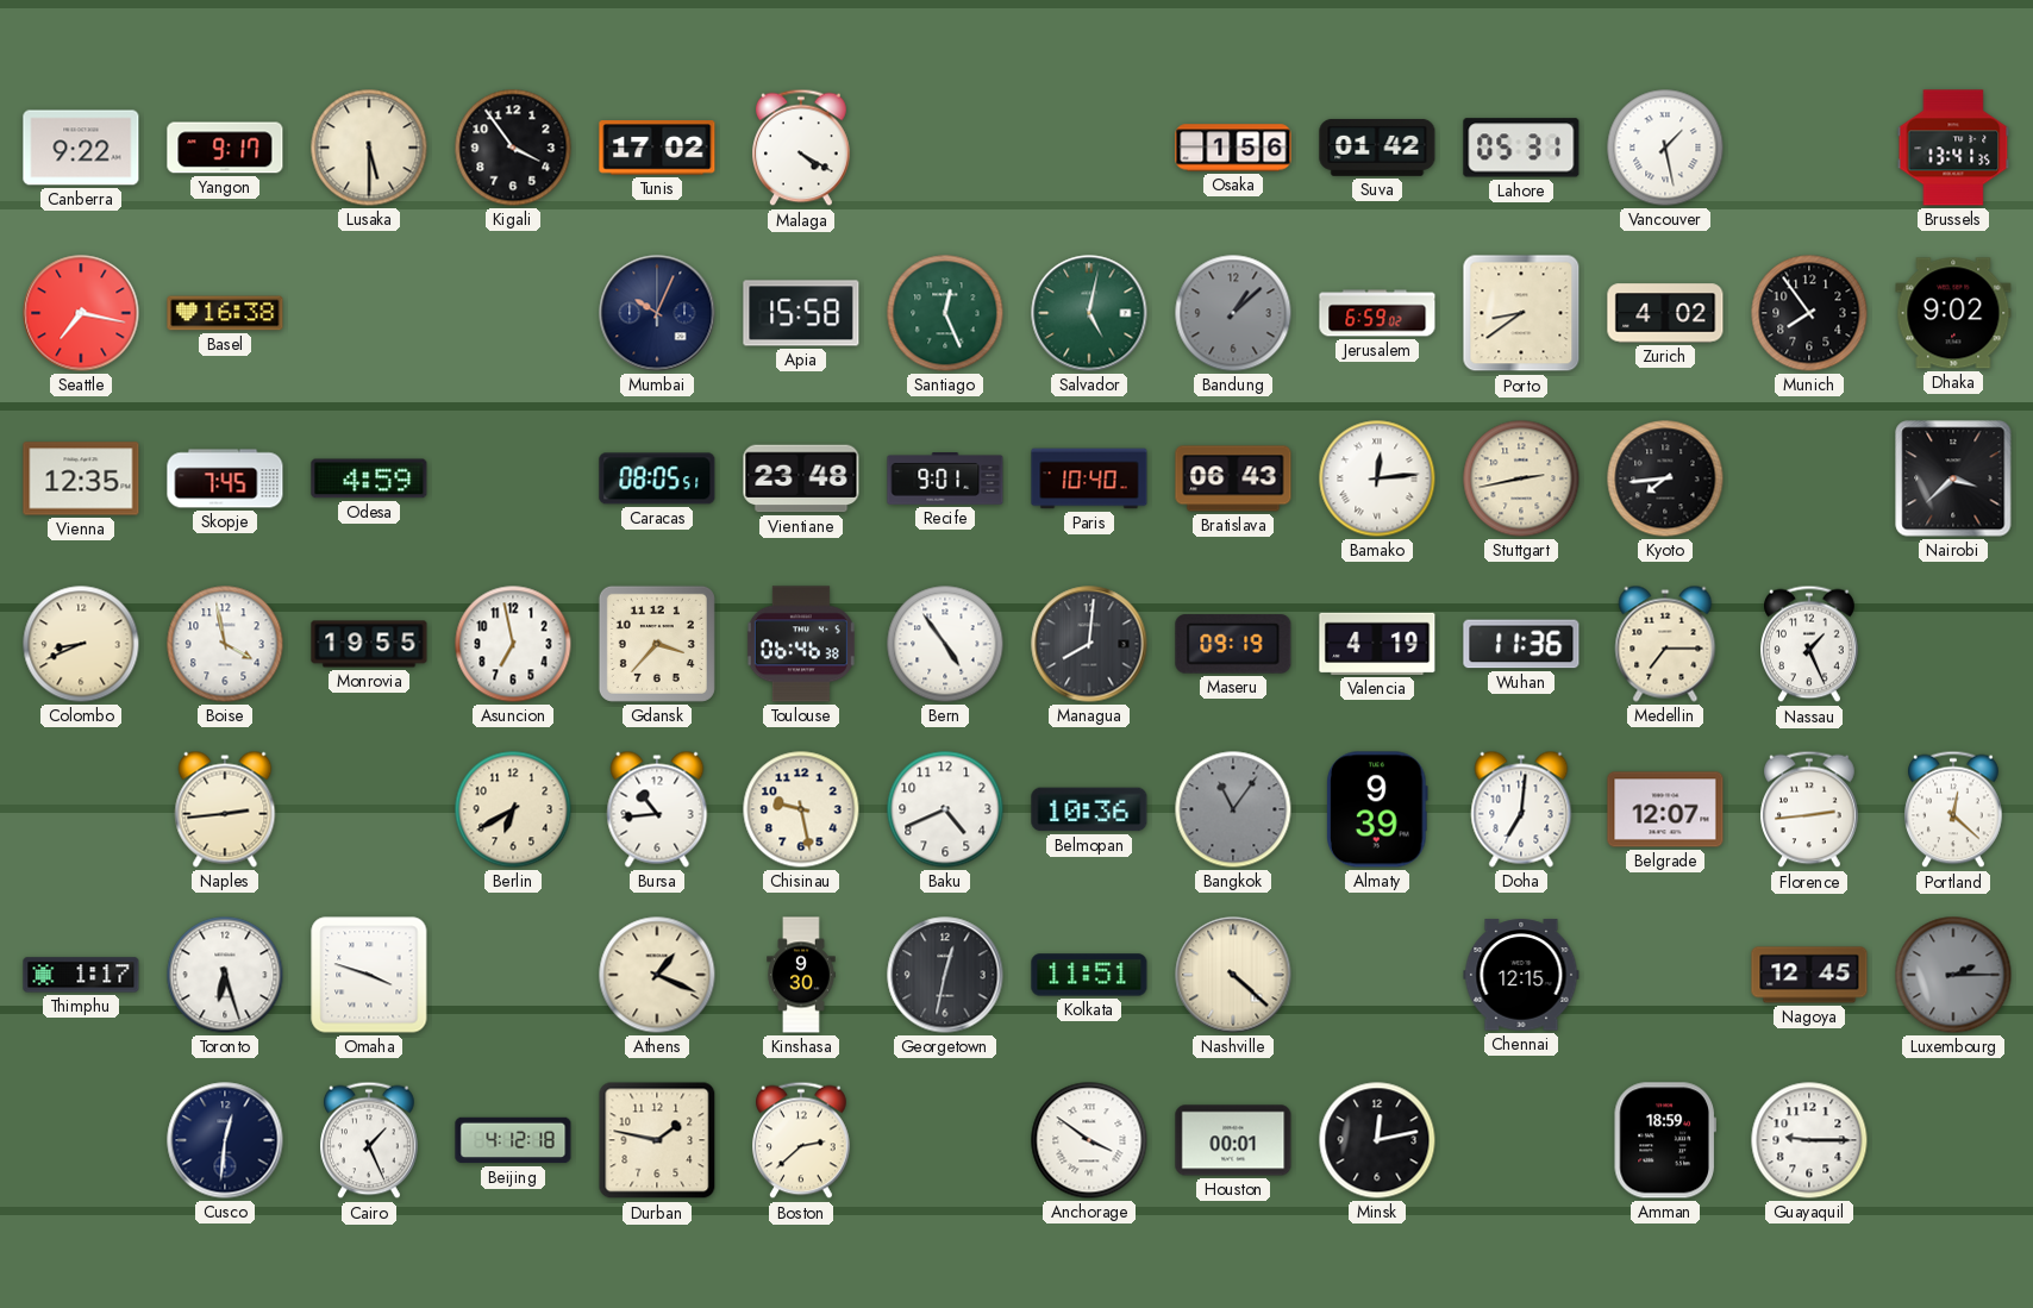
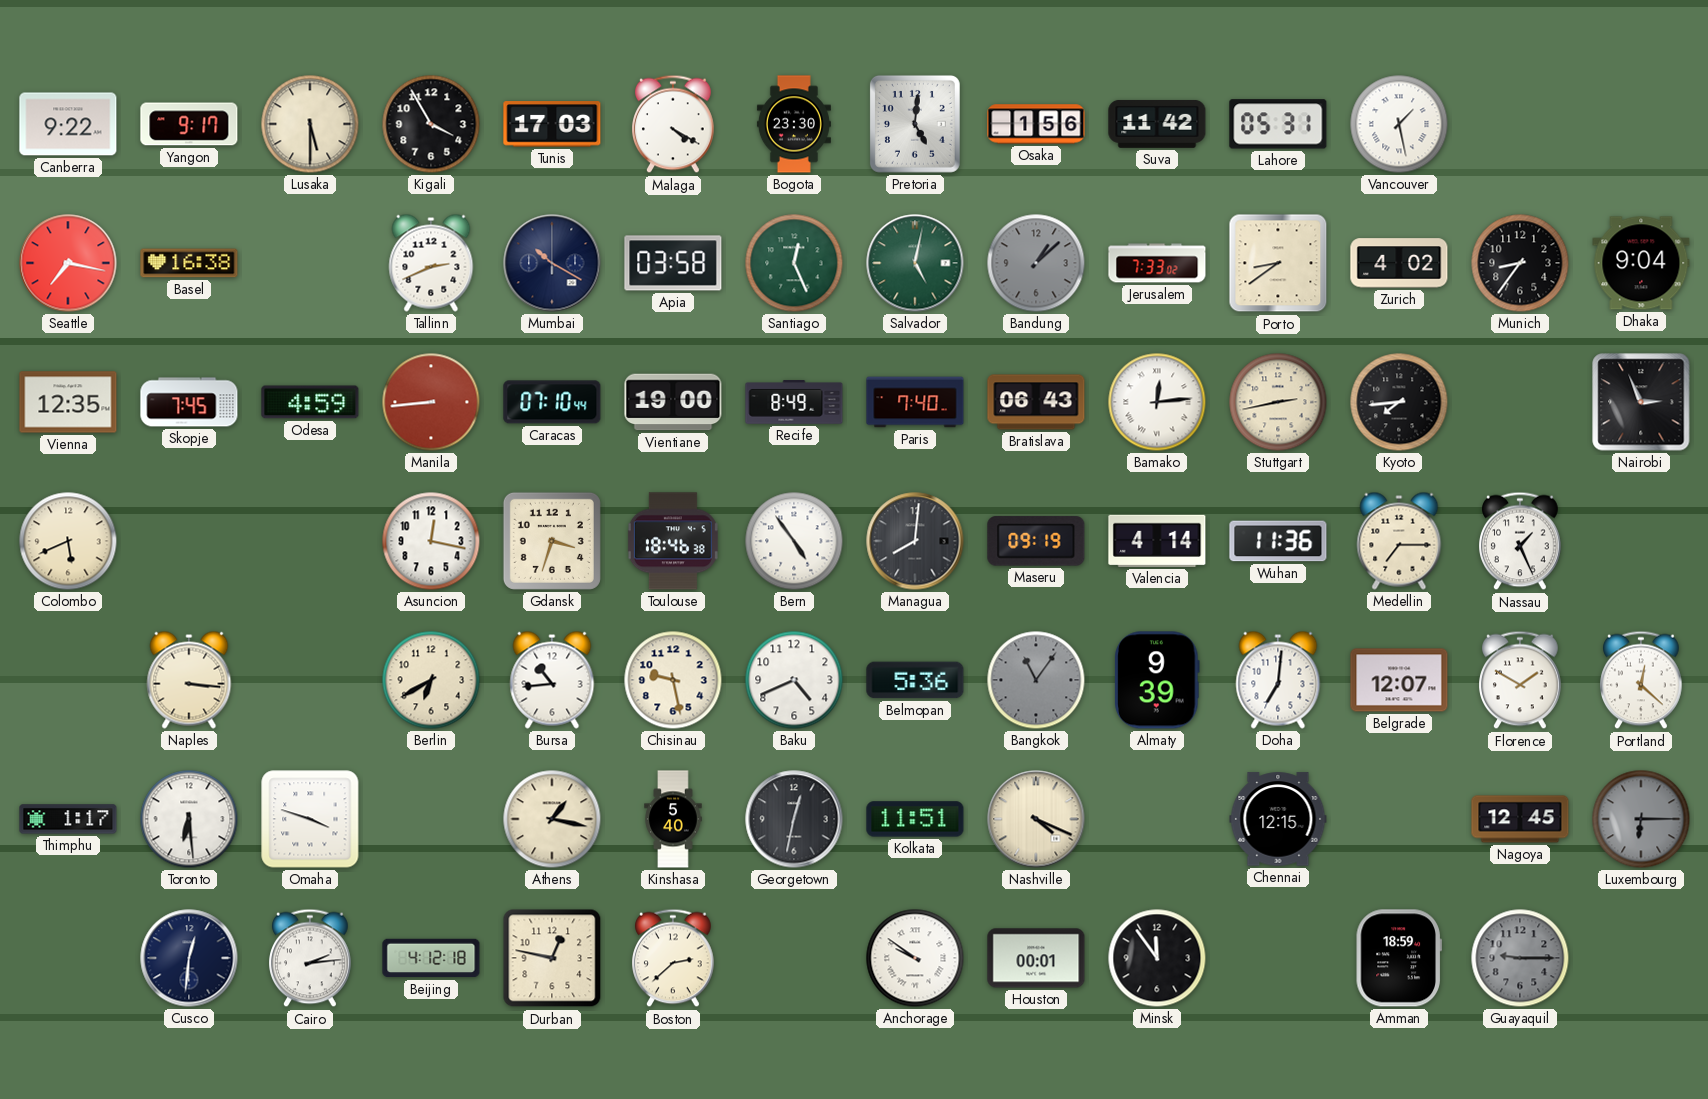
Kigali: 3:54 -> 3:55 (431, 124)
Tunis: 17:02 -> 17:03 (552, 124)
Bogota: none -> 23:30 (794, 124)
Pretoria: none -> 5:01 (915, 124)
Suva: 01:42 -> 11:42 (1157, 124)
Brussels: 13:41 -> none (1953, 148)
Tallinn: none -> 2:41 (431, 263)
Mumbai: 10:04 -> 10:20 (552, 263)
Apia: 15:58 -> 03:58 (673, 263)
Jerusalem: 6:59 -> 7:33 (1157, 263)
Munich: 7:54 -> 8:36 (1520, 263)
Dhaka: 9:02 -> 9:04 (1641, 263)
Manila: none -> 8:44 (431, 402)
Caracas: 08:05 -> 07:10 (552, 402)
Vientiane: 23:48 -> 19:00 (673, 402)
Recife: 9:01 -> 8:49 (794, 402)
Paris: 10:40 -> 7:40 (915, 402)
Nairobi: 3:38 -> 2:56 (1641, 402)
Colombo: 8:41 -> 5:41 (68, 541)
Boise: 3:58 -> none (225, 644)
Monrovia: 19:55 -> none (369, 644)
Asuncion: 6:58 -> 12:17 (431, 541)
Gdansk: 3:37 -> 3:33 (552, 541)
Toulouse: 06:46 -> 18:46 (673, 541)
Valencia: 4:19 -> 4:14 (1157, 541)
Naples: 2:44 -> 3:16 (189, 680)
Belmopan: 10:36 -> 5:36 (915, 680)
Florence: 2:44 -> 1:50 (1521, 680)
Toronto: 6:27 -> 6:29 (189, 819)
Athens: 1:19 -> 1:17 (552, 819)
Kinshasa: 9:30 -> 5:40 (673, 819)
Nashville: 4:22 -> 4:19 (1036, 819)
Luxembourg: 2:15 -> 6:15 (1641, 819)
Cairo: 1:26 -> 2:14 (311, 958)
Durban: 1:47 -> 12:47 (552, 958)
Anchorage: 3:51 -> 9:51 (915, 958)
Minsk: 12:13 -> 11:54 (1157, 958)
Guayaquil dial: white -> grey (1520, 958)
